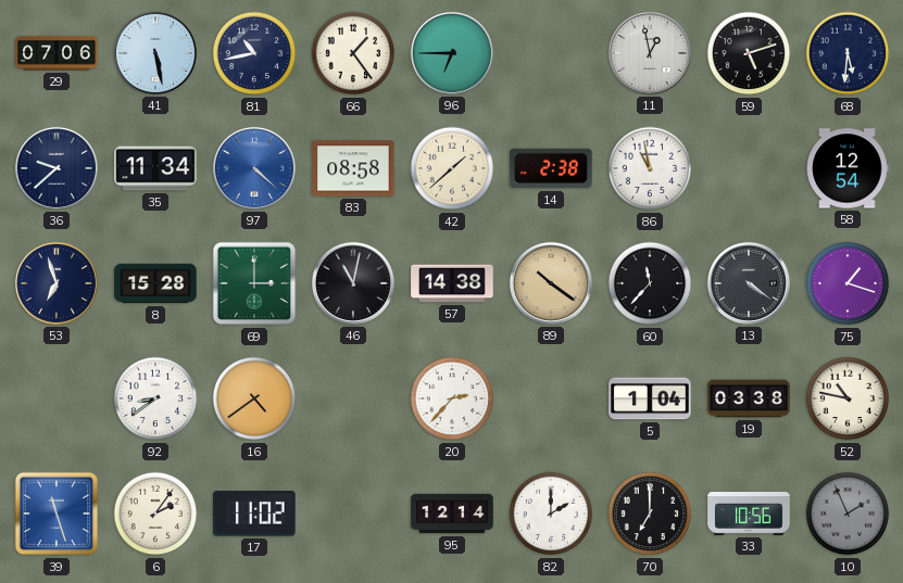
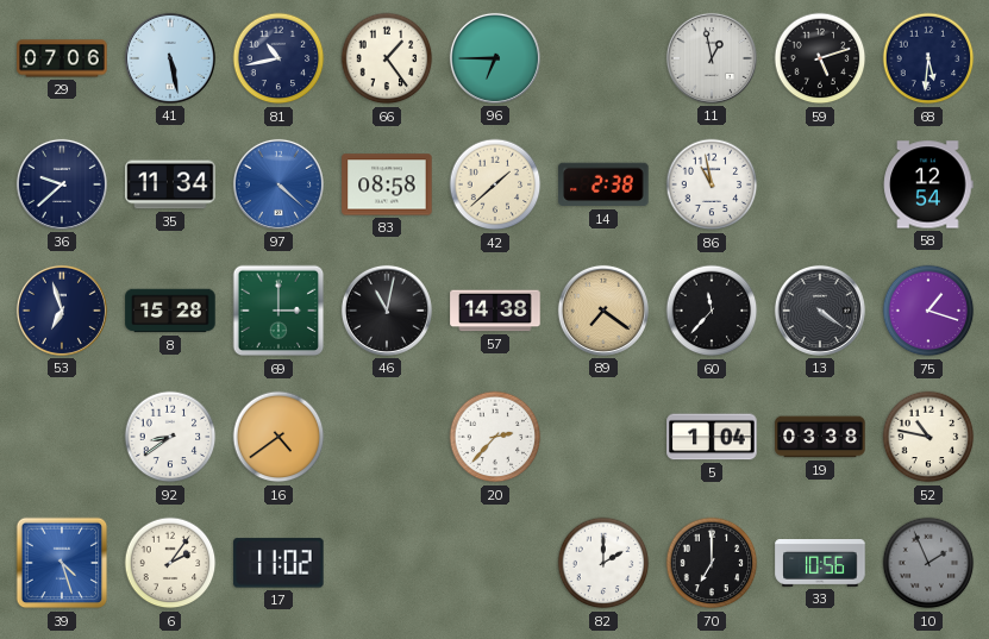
89: 10:21 -> 7:21 (603, 311)
39: 11:27 -> 4:27 (62, 563)
95: 12:14 -> none (452, 514)
